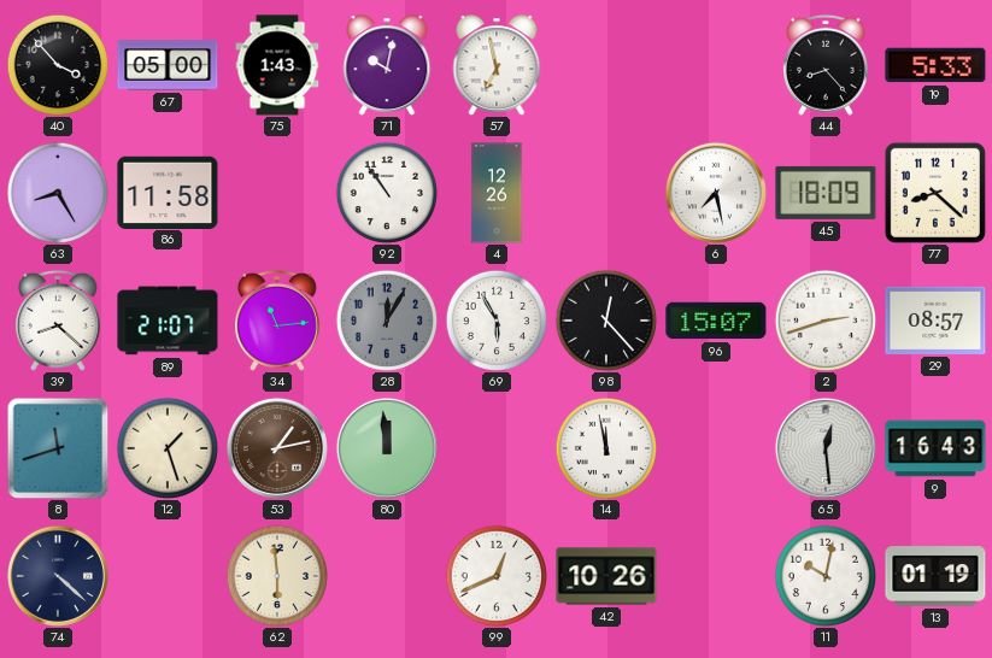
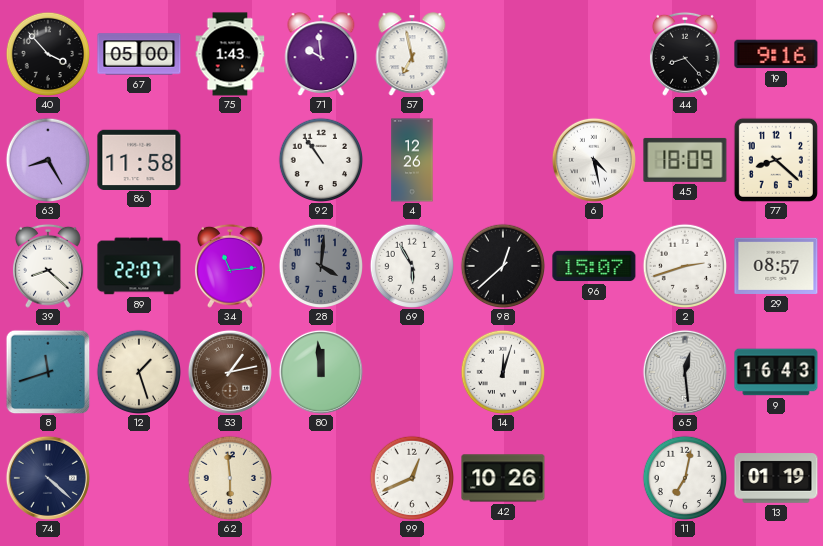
71: 10:02 -> 9:59 (321, 54)
19: 5:33 -> 9:16 (776, 54)
6: 7:28 -> 4:28 (594, 160)
89: 21:07 -> 22:07 (139, 266)
28: 12:05 -> 4:01 (320, 265)
98: 12:23 -> 12:38 (502, 265)
14: 11:58 -> 12:03 (502, 371)
11: 10:02 -> 7:02 (684, 477)
